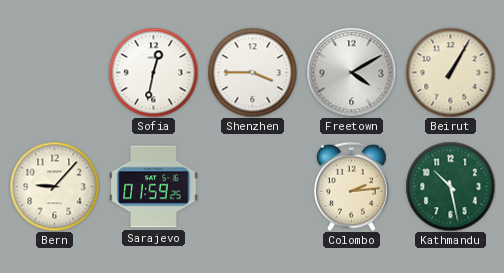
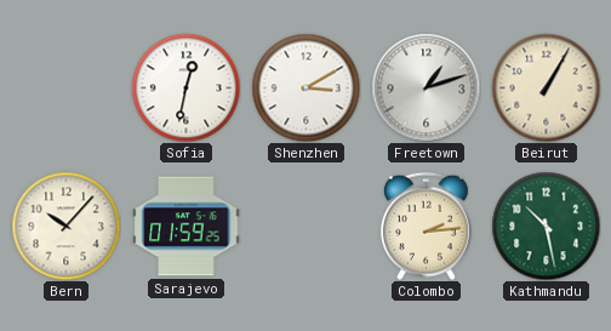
Shenzhen: 3:45 -> 3:10 (305, 87)
Freetown: 4:10 -> 1:12 (426, 87)
Bern: 9:07 -> 10:07 (65, 226)
